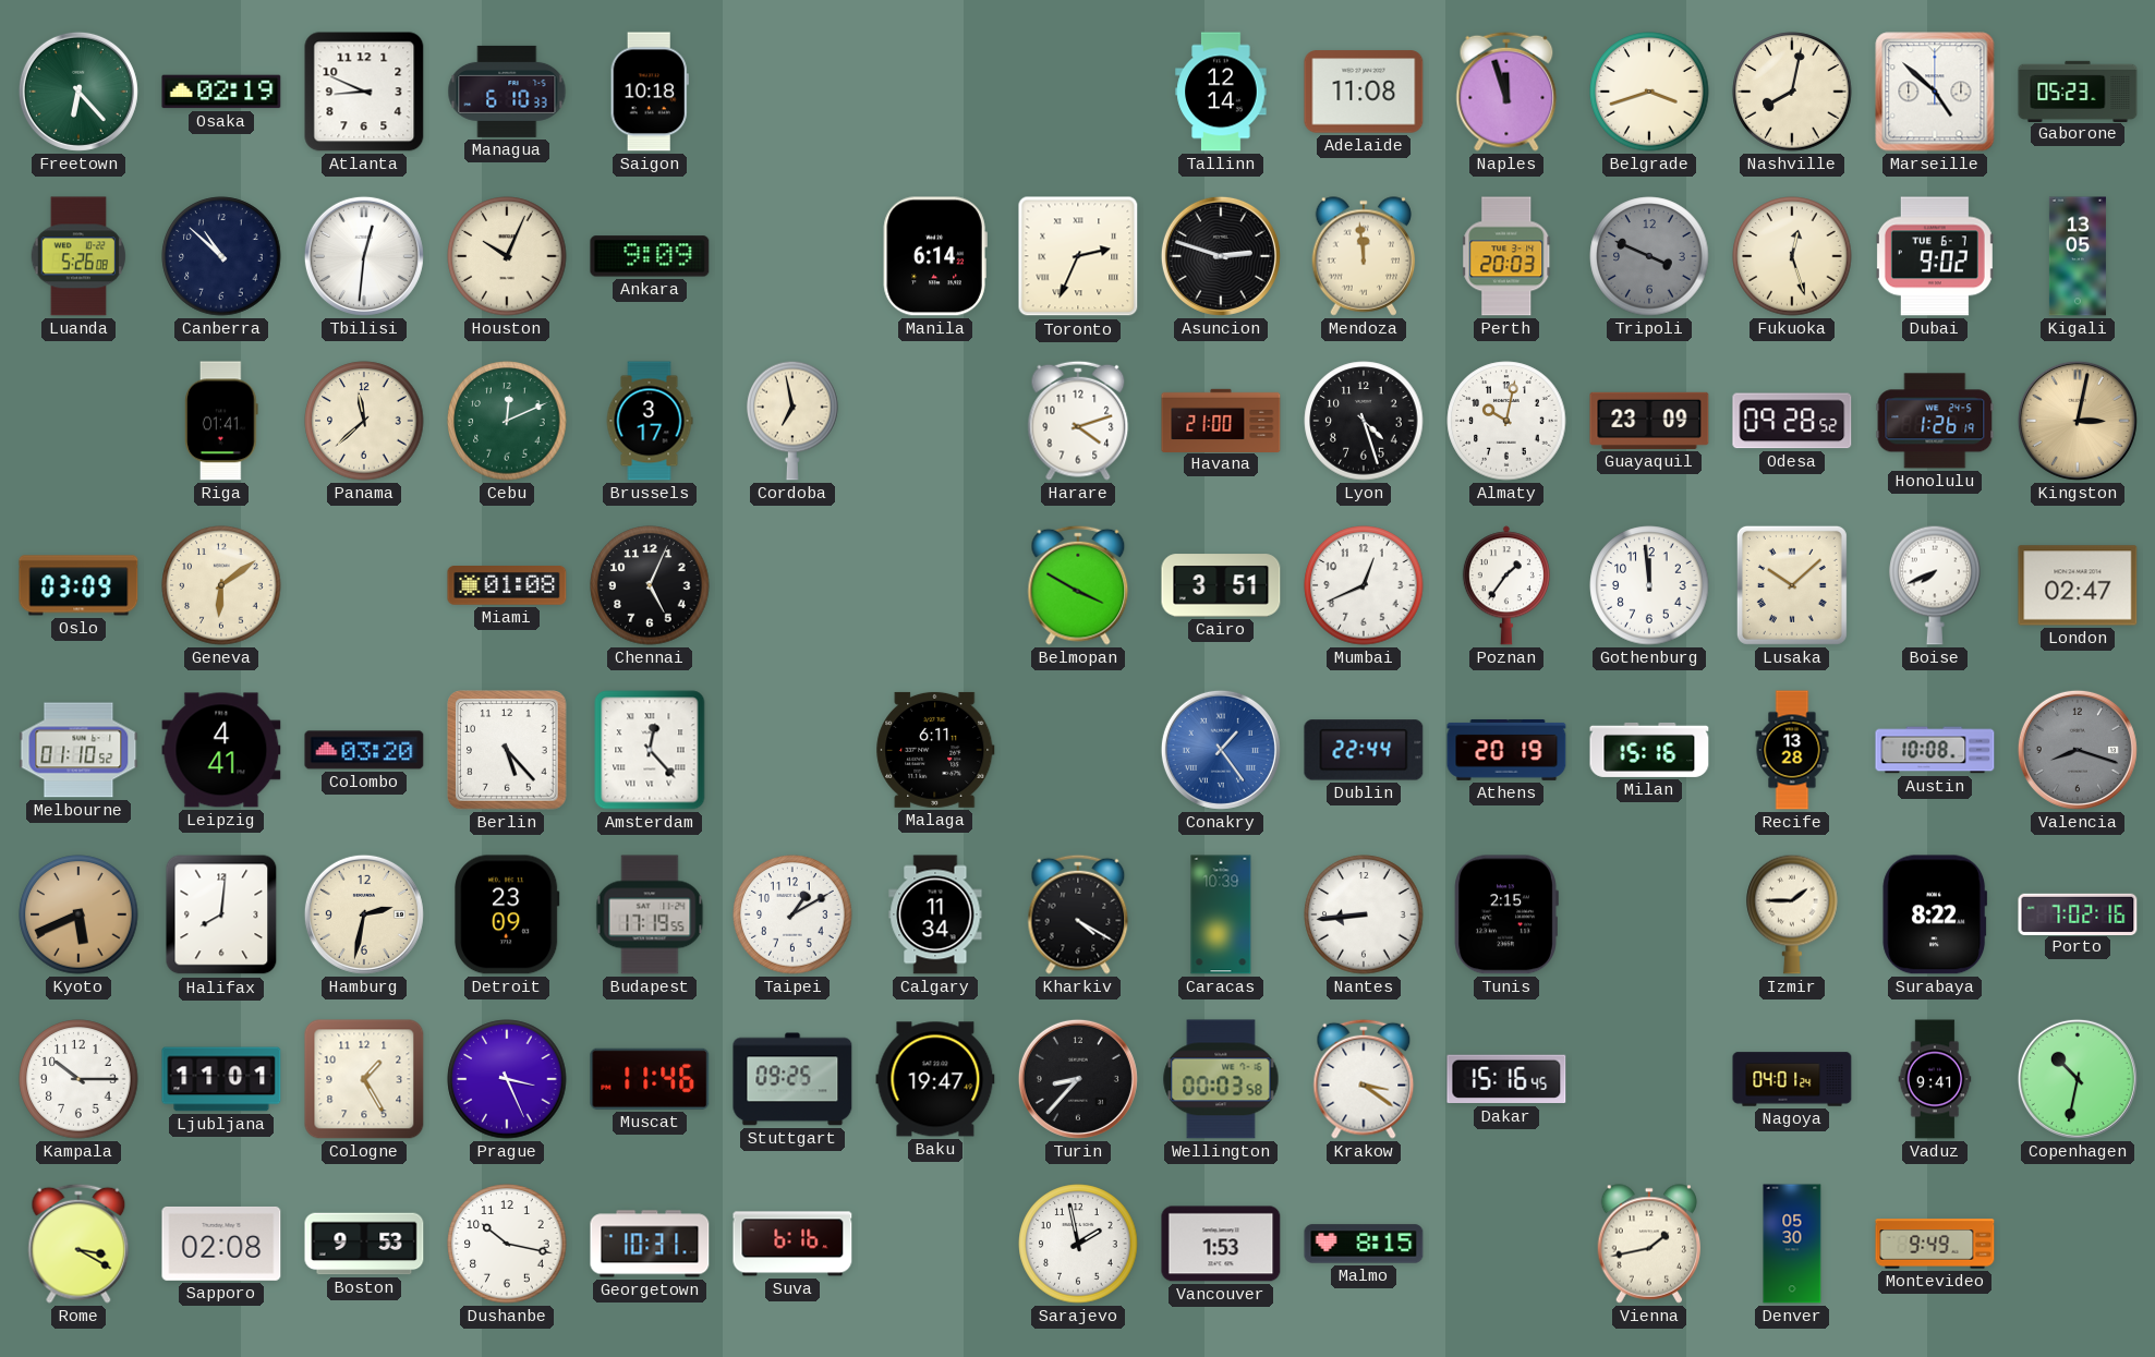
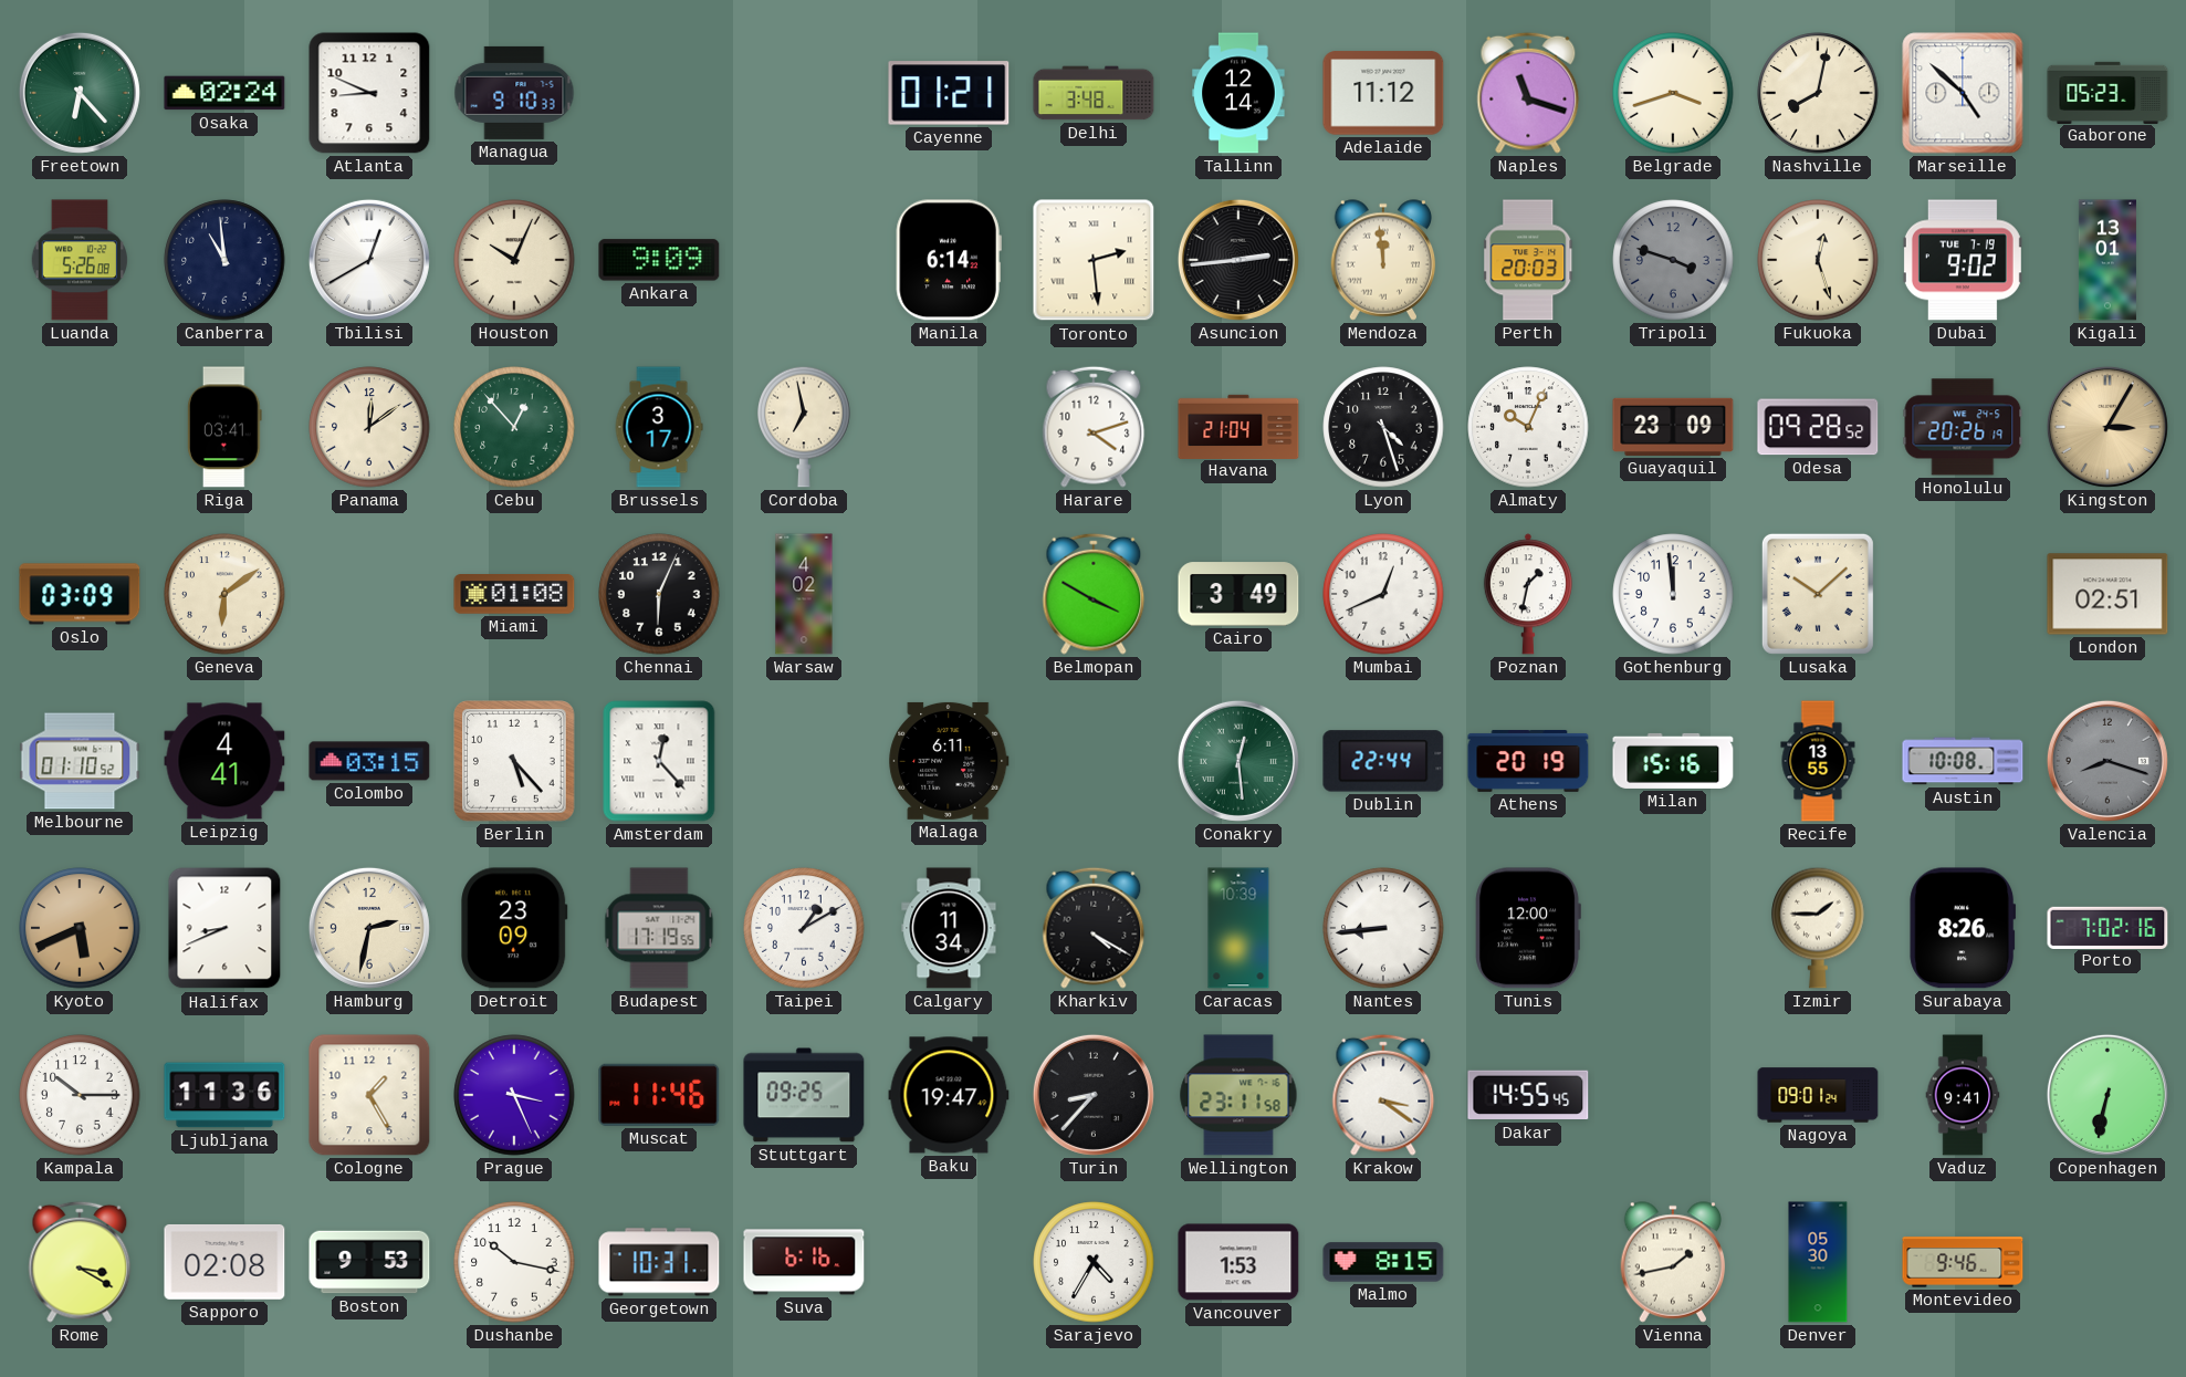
Osaka: 02:19 -> 02:24 (224, 93)
Managua: 6:10 -> 9:10 (514, 93)
Saigon: 10:18 -> none (650, 92)
Cayenne: none -> 01:21 (949, 93)
Delhi: none -> 3:48 (1094, 93)
Adelaide: 11:08 -> 11:12 (1383, 93)
Naples: 11:57 -> 11:18 (1528, 93)
Canberra: 10:52 -> 10:59 (224, 260)
Tbilisi: 12:31 -> 12:40 (369, 260)
Toronto: 2:34 -> 2:29 (1094, 260)
Asuncion: 2:48 -> 2:44 (1238, 260)
Tripoli: 3:49 -> 3:48 (1673, 260)
Dubai date: TUE 6-7 -> TUE 7-19 (1963, 260)
Kigali: 13:05 -> 13:01 (2107, 260)
Riga: 01:41 -> 03:41 (226, 427)
Panama: 11:38 -> 12:09 (369, 427)
Cebu: 12:11 -> 12:53 (514, 427)
Havana: 21:00 -> 21:04 (1238, 426)
Almaty: 10:02 -> 10:04 (1528, 427)
Honolulu: 1:26 -> 20:26 (1963, 427)
Kingston: 3:02 -> 3:05 (2107, 427)
Chennai: 5:04 -> 6:04 (659, 594)
Warsaw: none -> 4:02 (804, 594)
Cairo: 3:51 -> 3:49 (1238, 594)
Poznan: 1:36 -> 1:32 (1528, 594)
Boise: 7:41 -> none (1935, 585)
London: 02:47 -> 02:51 (2107, 594)
Colombo: 03:20 -> 03:15 (369, 761)
Conakry: 1:24 -> 12:29 (1238, 761)
Conakry dial: blue -> green (1238, 761)
Recife: 13:28 -> 13:55 (1818, 761)
Halifax: 8:01 -> 8:41 (224, 928)
Tunis: 2:15 -> 12:00 (1528, 928)
Surabaya: 8:22 -> 8:26 (1963, 928)
Ljubljana: 11:01 -> 11:36 (224, 1095)
Wellington: 00:03 -> 23:11 (1238, 1095)
Dakar: 15:16 -> 14:55 (1528, 1095)
Nagoya: 04:01 -> 09:01 (1818, 1095)
Copenhagen: 10:32 -> 6:32 (2107, 1095)
Sarajevo: 1:58 -> 4:35 (1094, 1262)
Montevideo: 9:49 -> 9:46 (1963, 1262)
